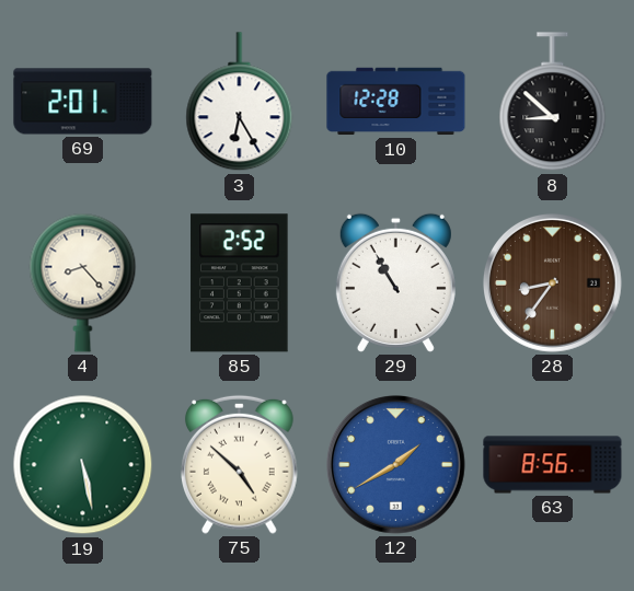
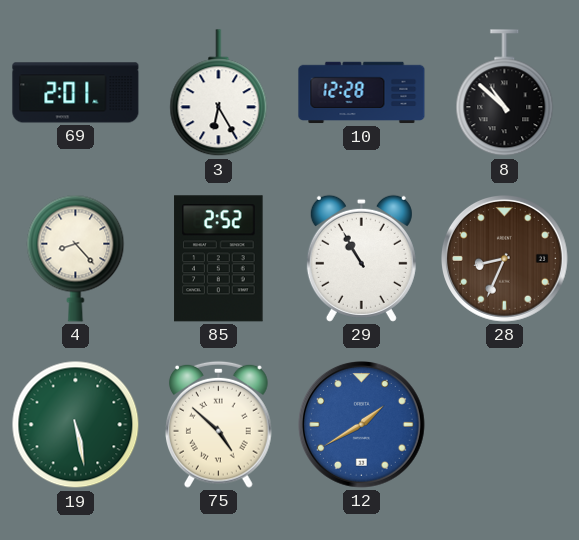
8: 8:52 -> 10:52 (505, 93)
28: 8:36 -> 8:34 (505, 259)
63: 8:56 -> none (553, 465)
